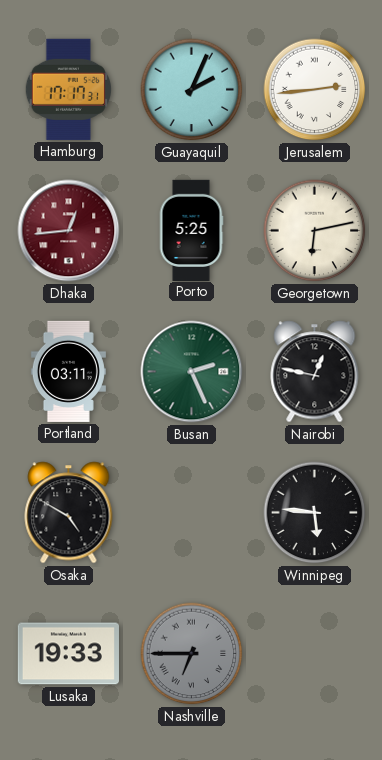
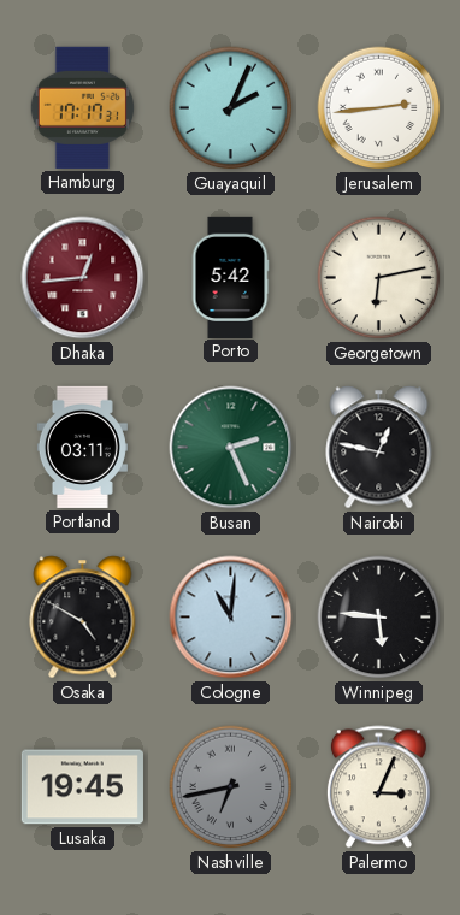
Porto: 5:25 -> 5:42 (230, 277)
Cologne: none -> 11:01 (231, 618)
Lusaka: 19:33 -> 19:45 (82, 787)
Nashville: 6:45 -> 6:43 (231, 787)
Palermo: none -> 3:04 (378, 787)
